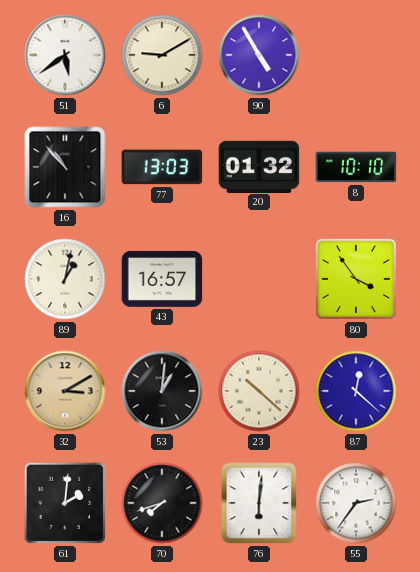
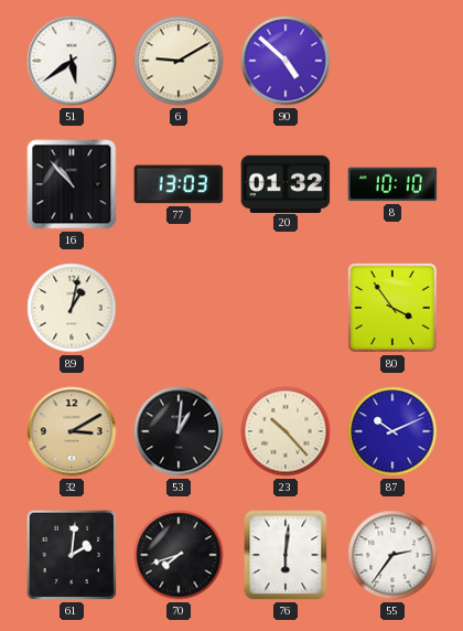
90: 4:55 -> 4:52 (286, 61)
43: 16:57 -> none (162, 279)
23: 10:22 -> 10:23 (286, 431)
87: 12:22 -> 10:11 (392, 431)
